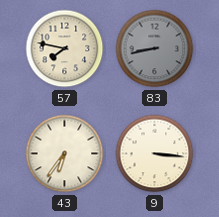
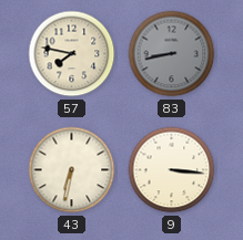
43: 6:36 -> 6:32 (72, 170)
